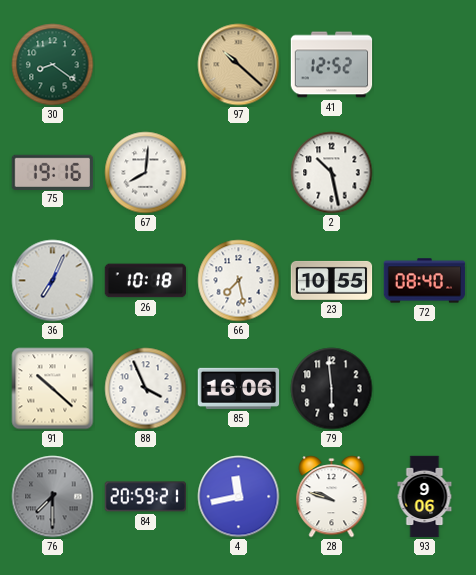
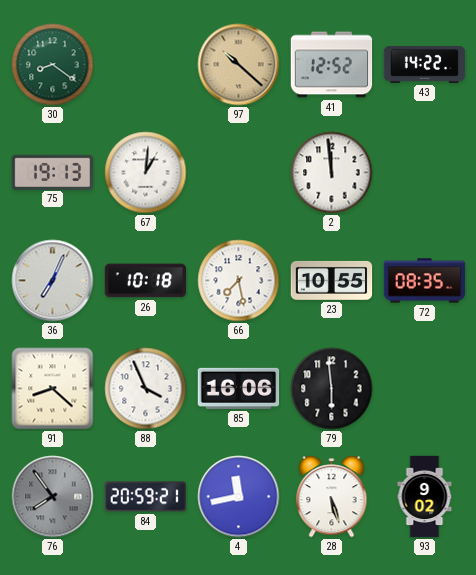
43: none -> 14:22 (425, 64)
75: 19:16 -> 19:13 (53, 172)
67: 8:01 -> 1:01 (146, 173)
2: 10:28 -> 11:59 (332, 173)
72: 08:40 -> 08:35 (425, 281)
91: 10:22 -> 8:22 (53, 389)
76: 7:30 -> 7:54 (53, 497)
28: 9:48 -> 5:27 (332, 497)
93: 9:06 -> 9:02 (425, 497)
